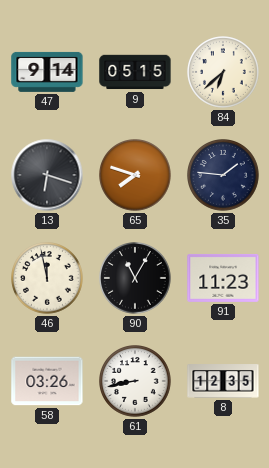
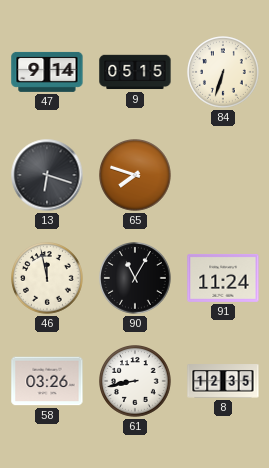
84: 6:38 -> 6:33 (224, 73)
35: 1:46 -> none (224, 176)
91: 11:23 -> 11:24 (223, 278)
